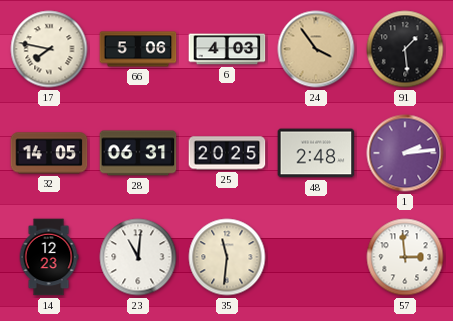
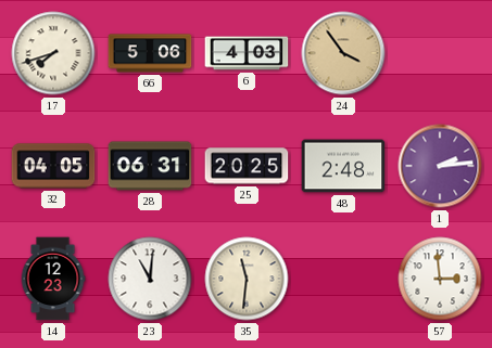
17: 7:47 -> 7:42 (53, 53)
91: 1:29 -> none (405, 49)
32: 14:05 -> 04:05 (53, 166)
